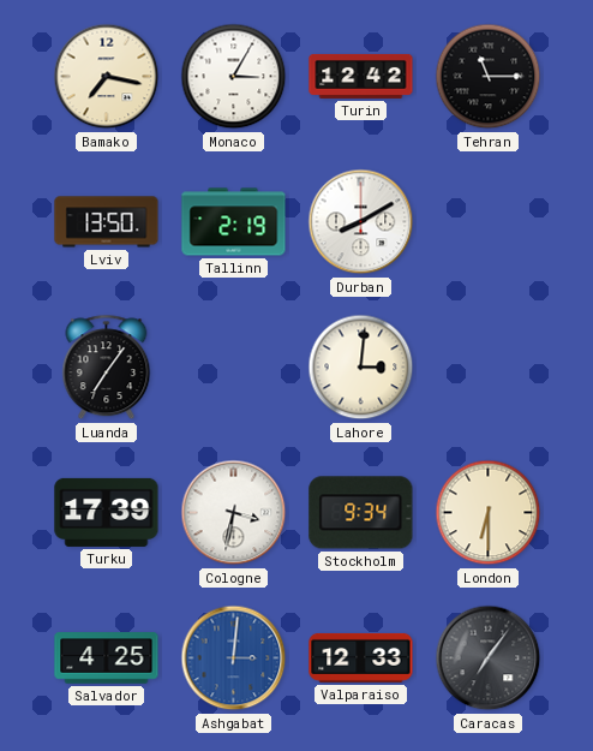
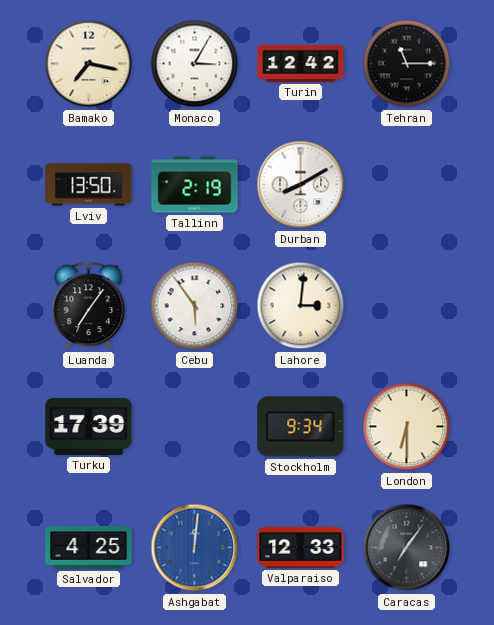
Cebu: none -> 5:54 (195, 306)
Cologne: 3:32 -> none (234, 513)
Ashgabat: 3:01 -> 12:01 (195, 548)
